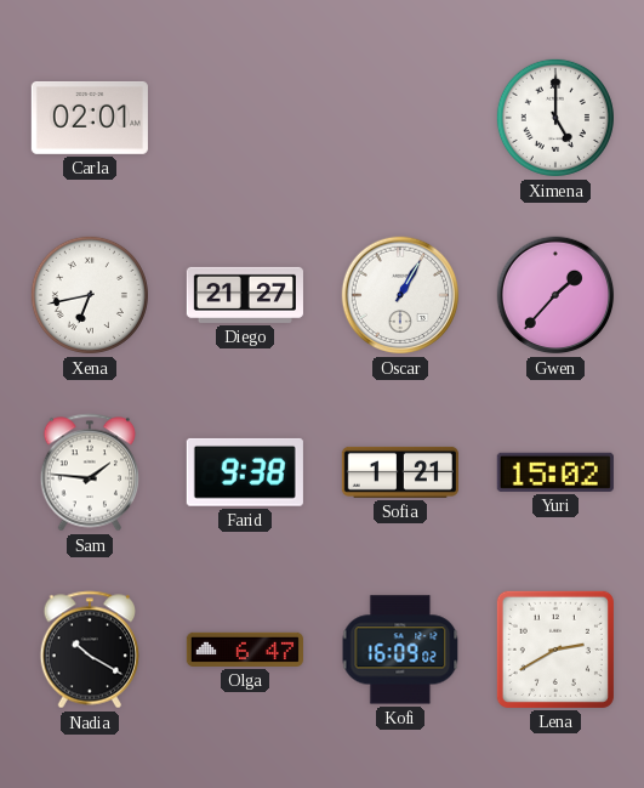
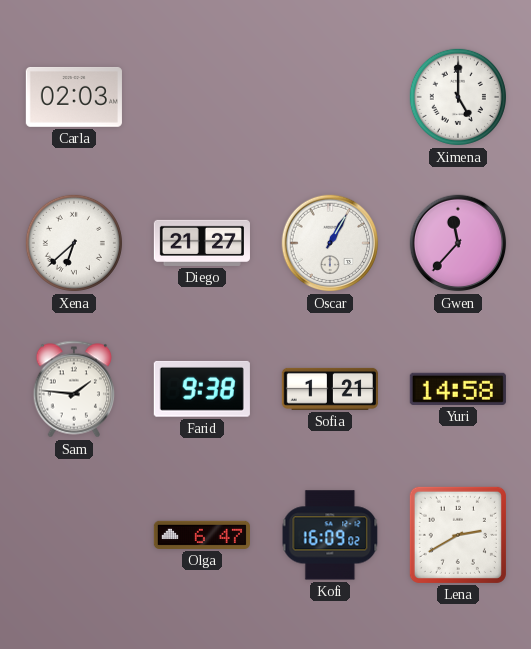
Carla: 02:01 -> 02:03 (74, 97)
Xena: 6:43 -> 6:38 (74, 243)
Gwen: 1:37 -> 11:37 (458, 243)
Yuri: 15:02 -> 14:58 (458, 389)
Nadia: 10:20 -> none (90, 650)
